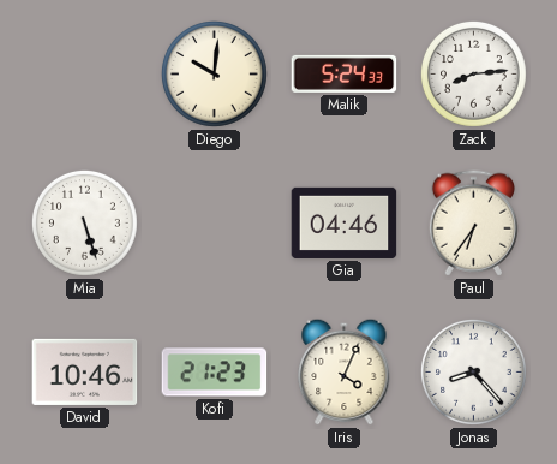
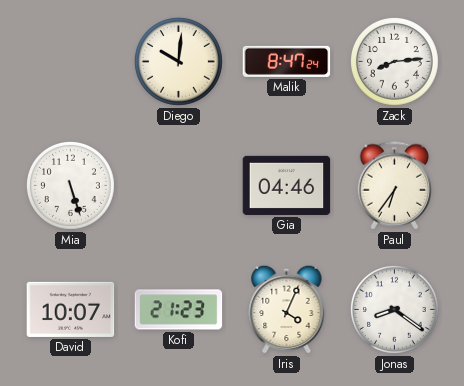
Malik: 5:24 -> 8:47 (287, 61)
David: 10:46 -> 10:07 (71, 309)
Jonas: 8:23 -> 8:21 (395, 310)
